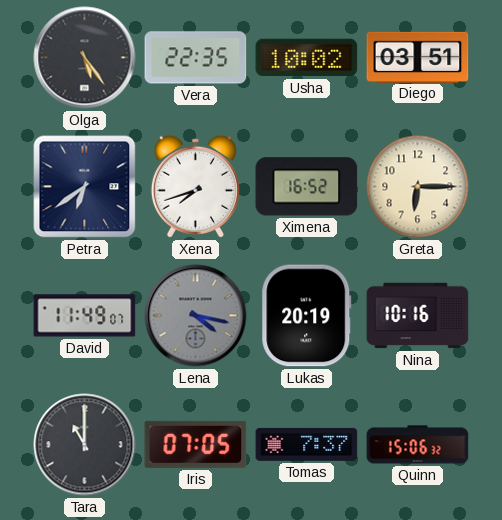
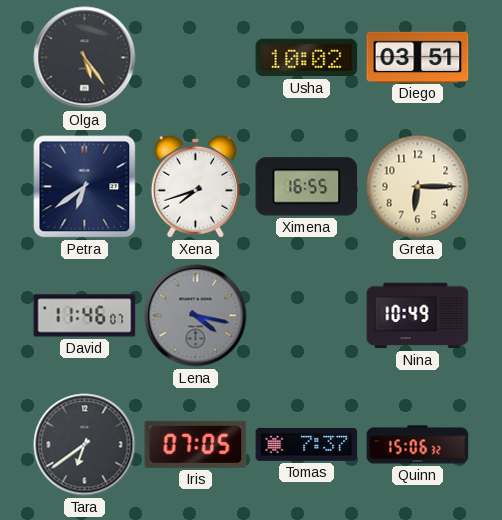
Vera: 22:35 -> none (196, 58)
Ximena: 16:52 -> 16:55 (307, 187)
David: 11:49 -> 11:46 (85, 316)
Lukas: 20:19 -> none (307, 316)
Nina: 10:16 -> 10:49 (418, 316)
Tara: 11:00 -> 6:39 (85, 445)
